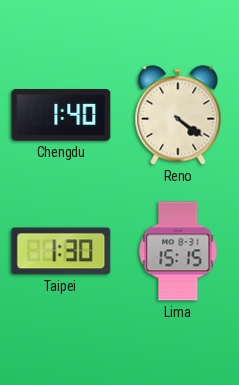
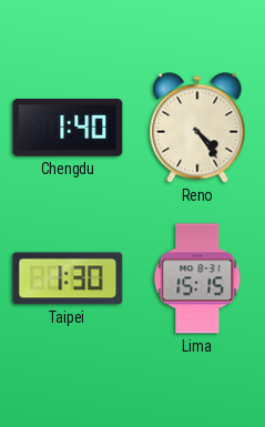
Reno: 4:21 -> 4:24 (197, 128)
